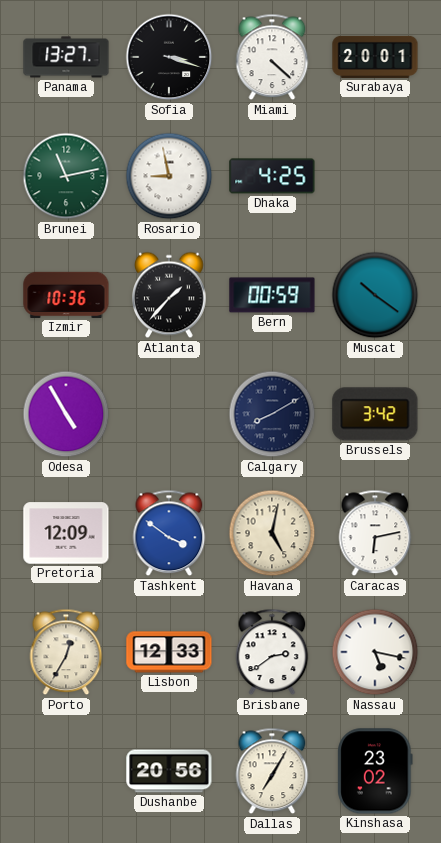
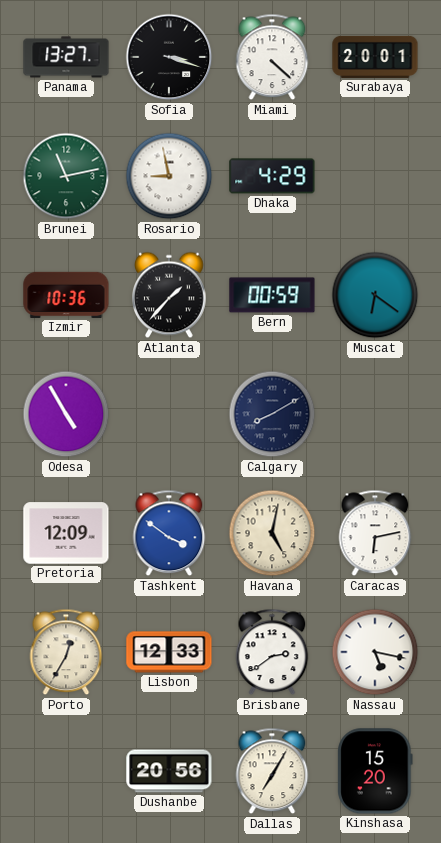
Dhaka: 4:25 -> 4:29 (272, 176)
Muscat: 10:21 -> 6:21 (375, 295)
Brussels: 3:42 -> none (375, 414)
Kinshasa: 23:02 -> 15:20 (375, 771)
